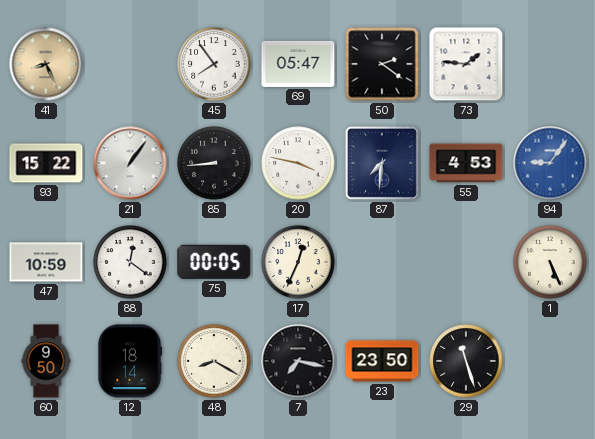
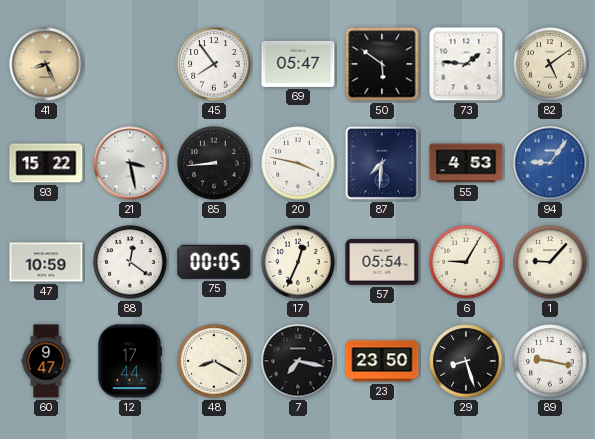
50: 2:21 -> 5:51 (382, 64)
82: none -> 5:09 (550, 64)
21: 1:06 -> 3:28 (130, 163)
57: none -> 05:54 (382, 262)
6: none -> 9:05 (466, 262)
1: 5:26 -> 9:07 (550, 262)
60: 9:50 -> 9:47 (46, 361)
12: 18:14 -> 17:44 (130, 361)
29: 11:27 -> 8:27 (466, 361)
89: none -> 9:17 (550, 361)
